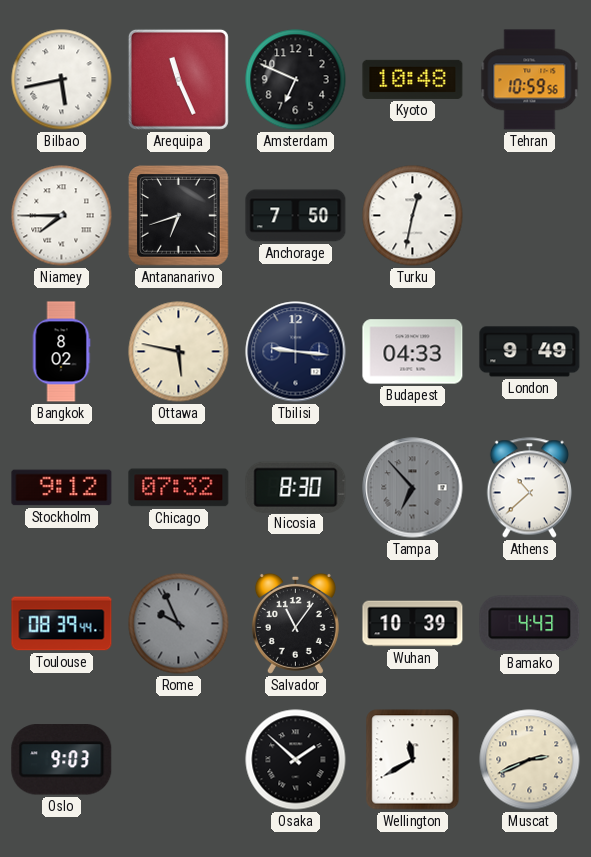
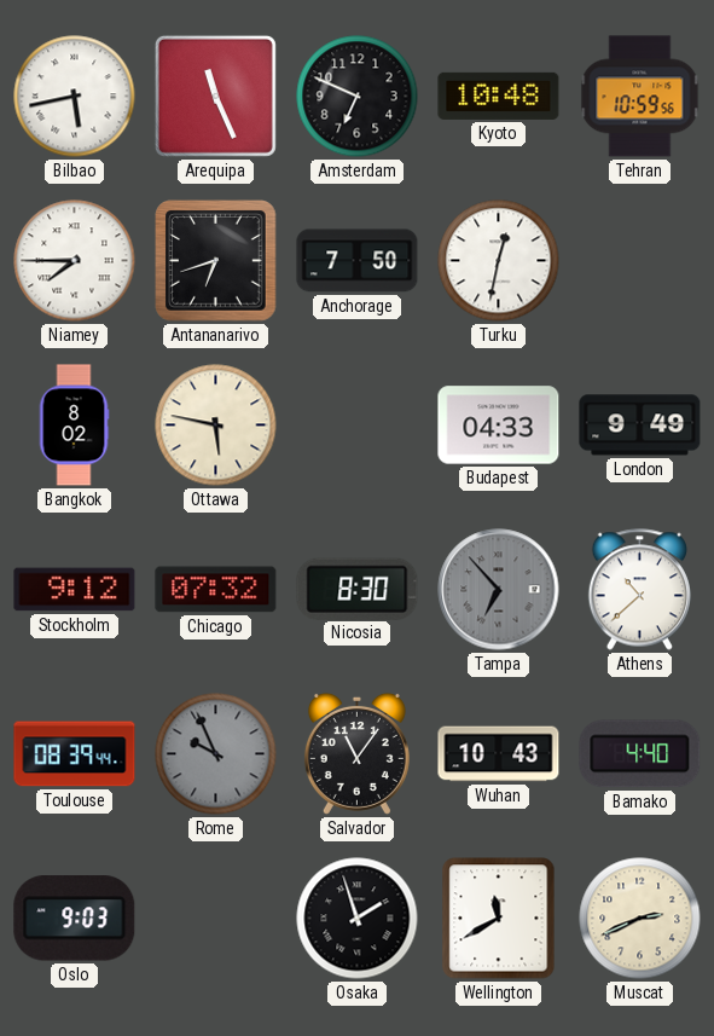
Tbilisi: 9:16 -> none (296, 352)
Wuhan: 10:39 -> 10:43 (499, 754)
Bamako: 4:43 -> 4:40 (640, 754)
Osaka: 1:52 -> 1:57 (358, 919)
